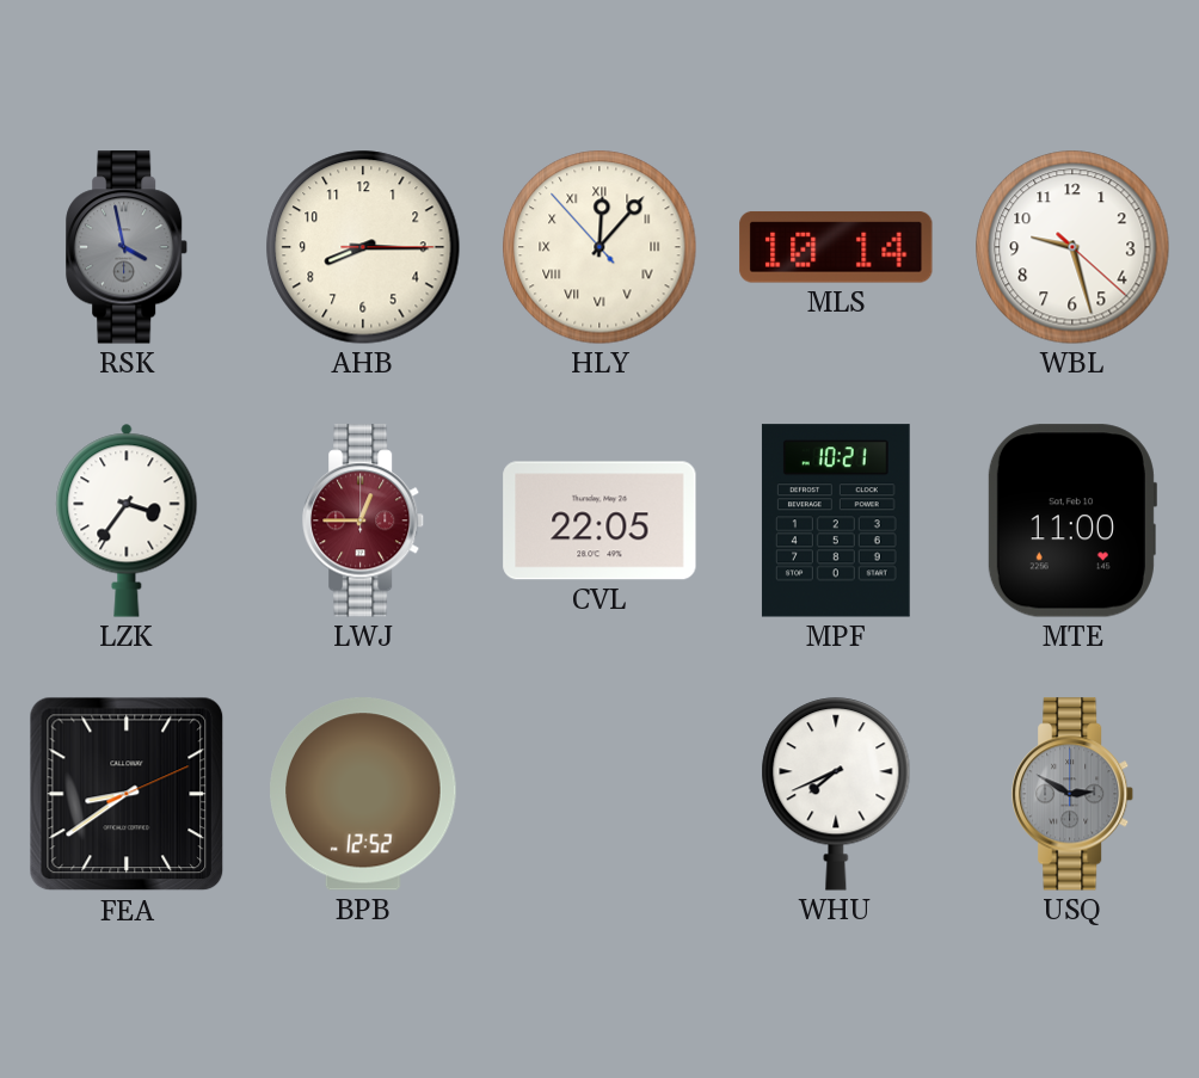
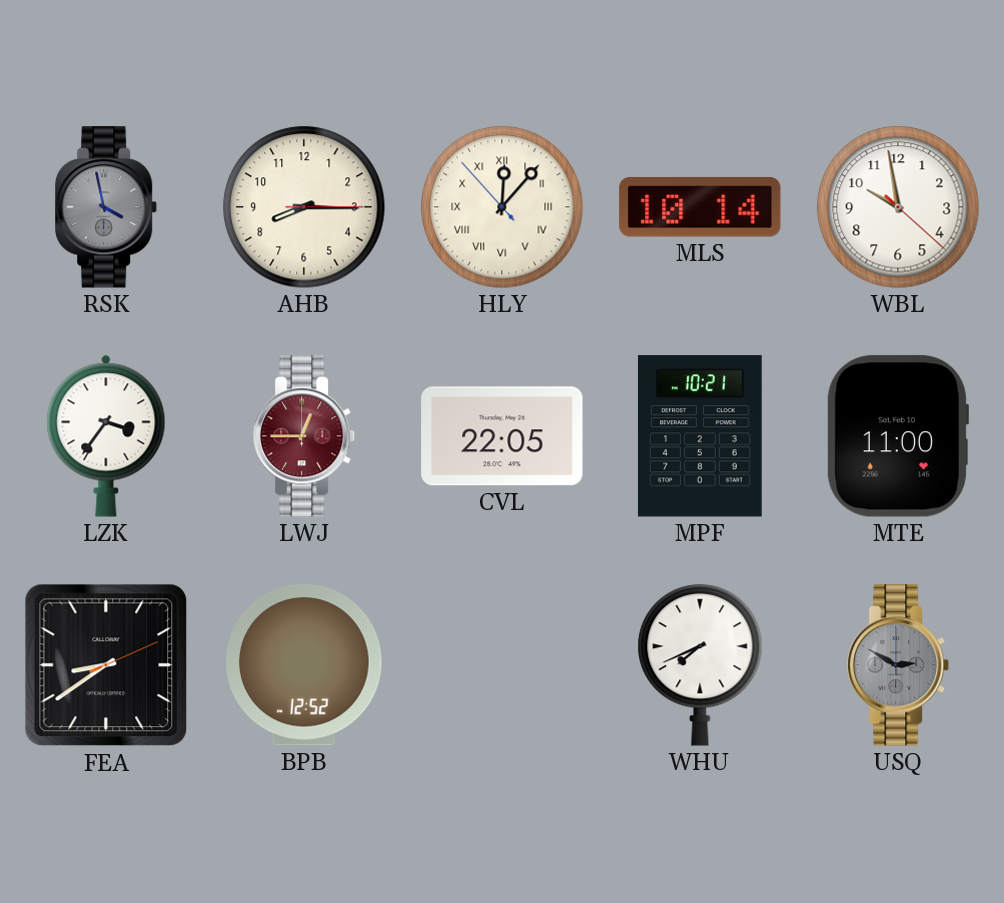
WBL: 9:27 -> 9:58 (898, 207)
